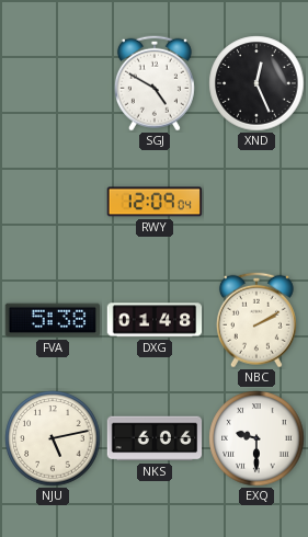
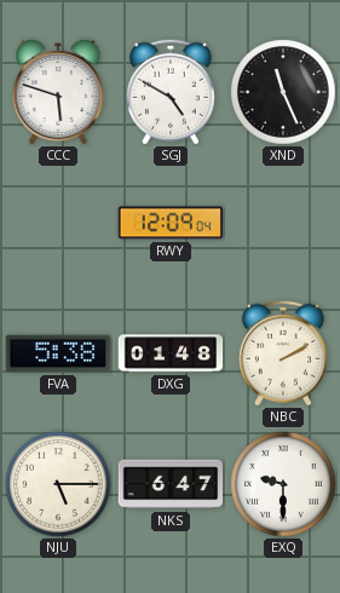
CCC: none -> 5:48 (58, 93)
XND: 12:26 -> 11:26 (283, 92)
NJU: 5:13 -> 5:15 (58, 484)
NKS: 6:06 -> 6:47 (171, 484)
